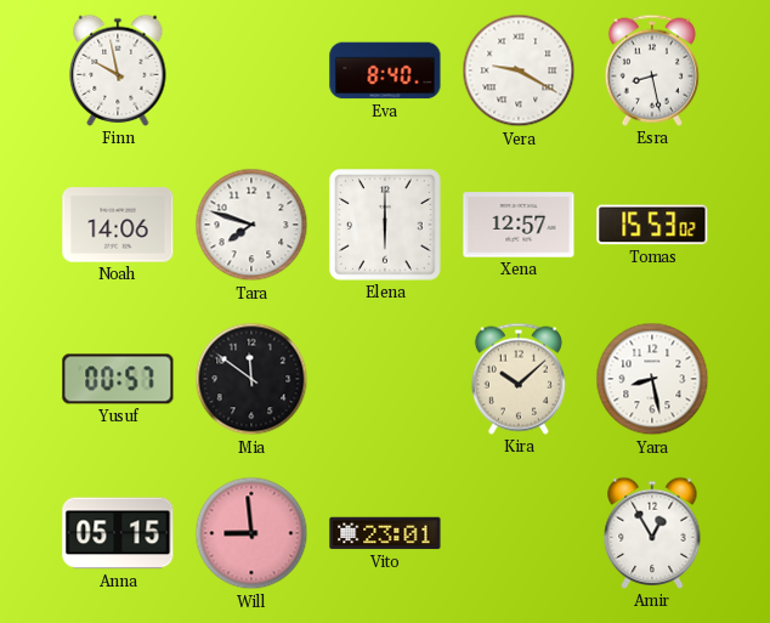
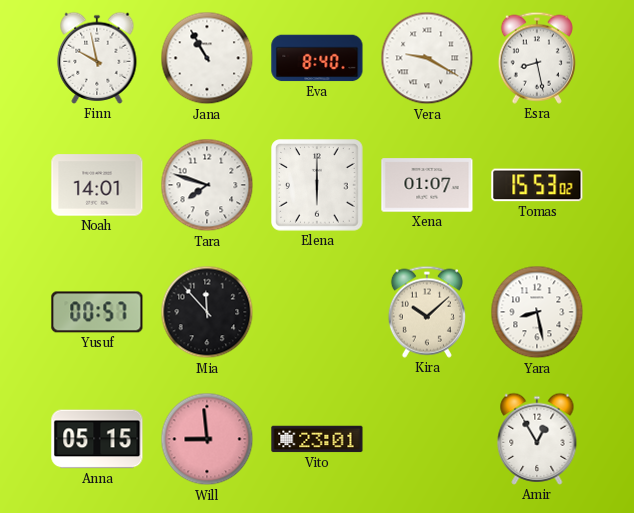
Jana: none -> 10:55 (207, 58)
Noah: 14:06 -> 14:01 (97, 185)
Xena: 12:57 -> 01:07 (427, 185)
Mia: 11:51 -> 11:53 (207, 312)
